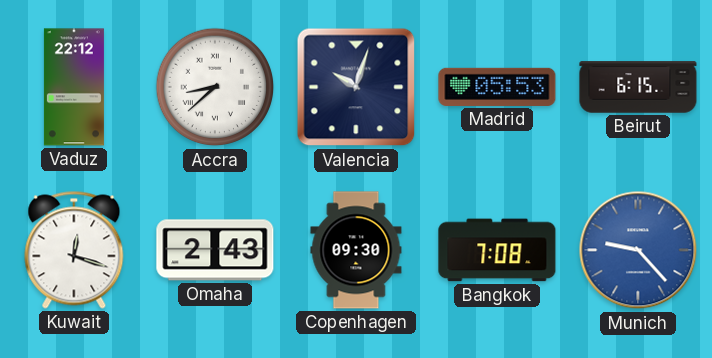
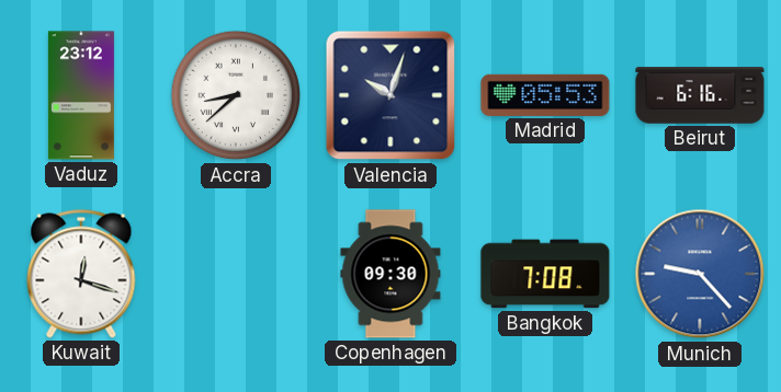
Vaduz: 22:12 -> 23:12 (81, 95)
Beirut: 6:15 -> 6:16 (700, 95)
Omaha: 2:43 -> none (215, 250)
